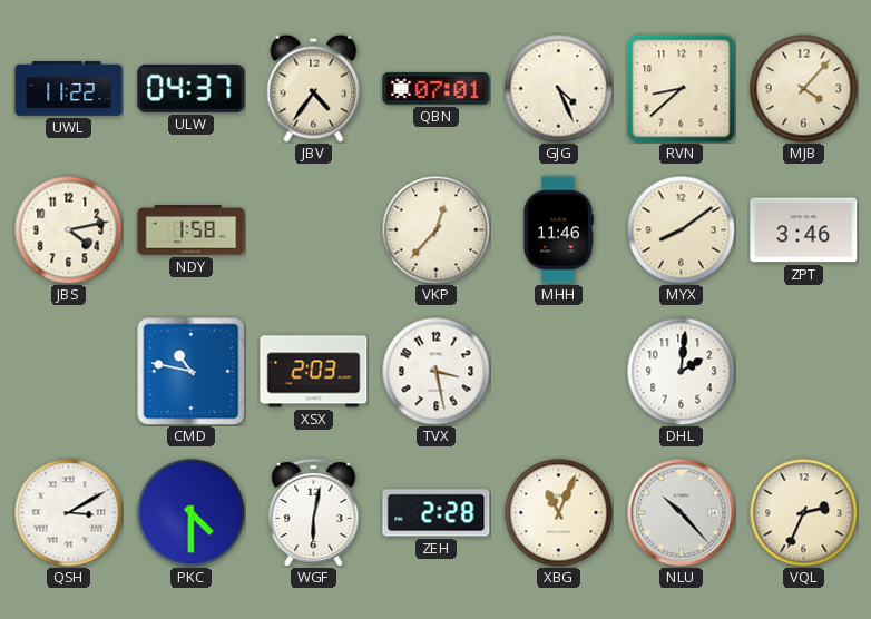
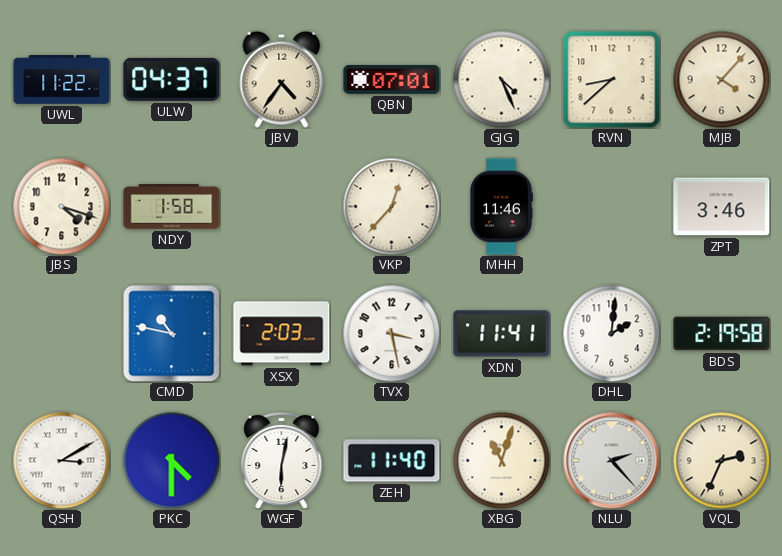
JBS: 4:13 -> 4:18 (61, 206)
MYX: 8:09 -> none (681, 229)
XDN: none -> 11:41 (502, 334)
BDS: none -> 2:19 (722, 334)
ZEH: 2:28 -> 11:40 (392, 461)
XBG: 11:04 -> 11:03 (501, 460)
NLU: 10:23 -> 2:23 (612, 461)
